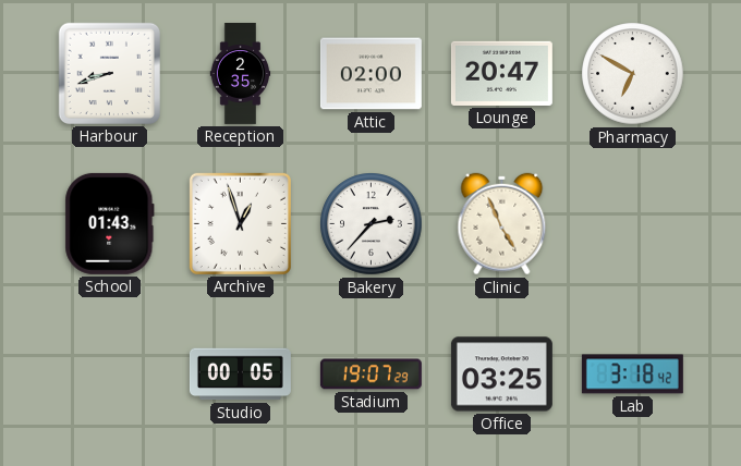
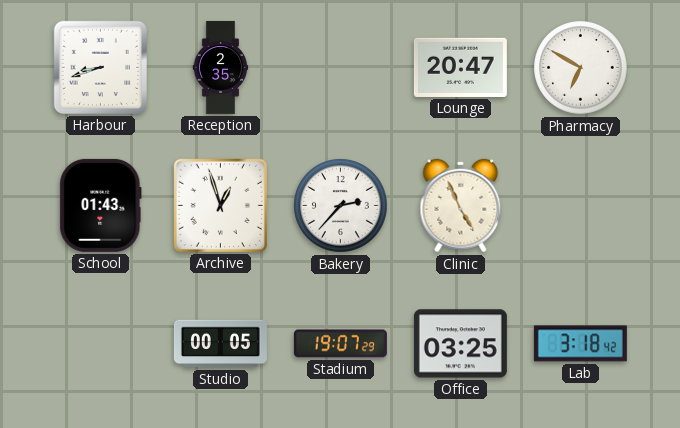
Attic: 02:00 -> none (370, 74)
